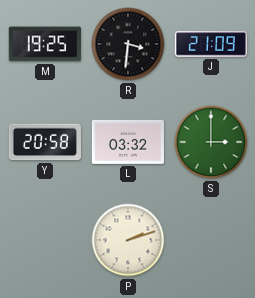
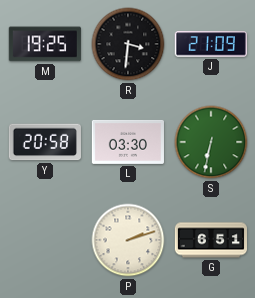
L: 03:32 -> 03:30 (128, 142)
S: 3:00 -> 6:32 (211, 142)
G: none -> 6:51 (210, 240)
